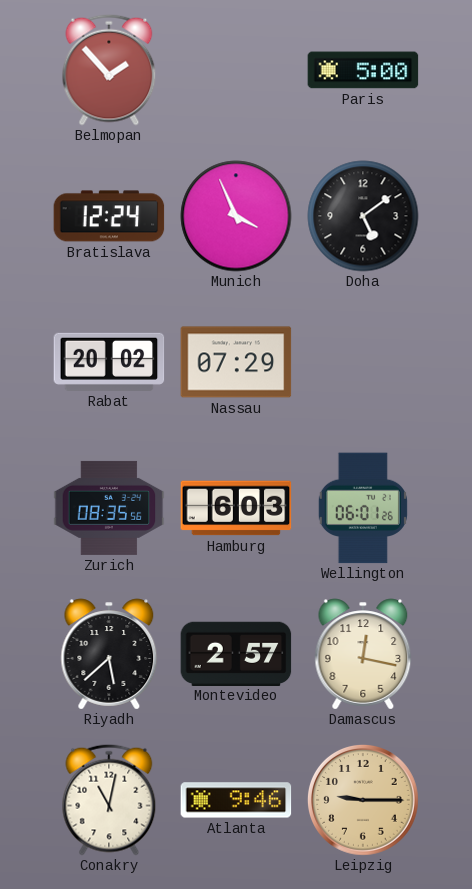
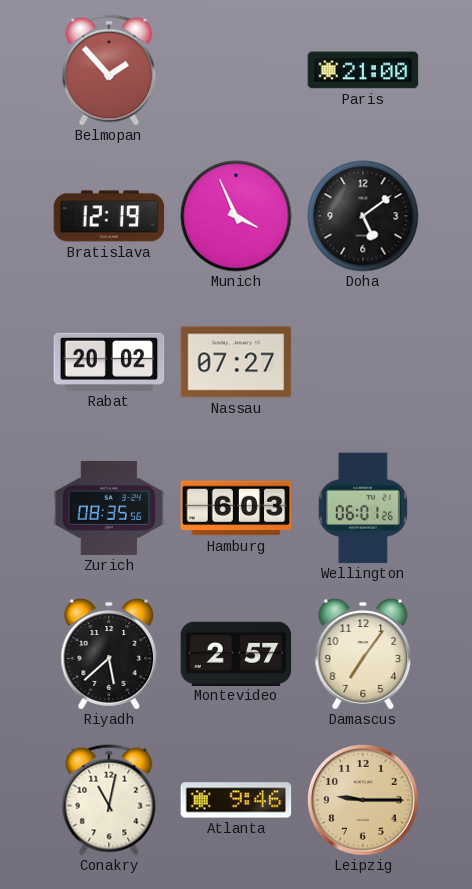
Paris: 5:00 -> 21:00 (363, 70)
Bratislava: 12:24 -> 12:19 (109, 216)
Nassau: 07:29 -> 07:27 (236, 362)
Damascus: 12:17 -> 7:06 (363, 654)
